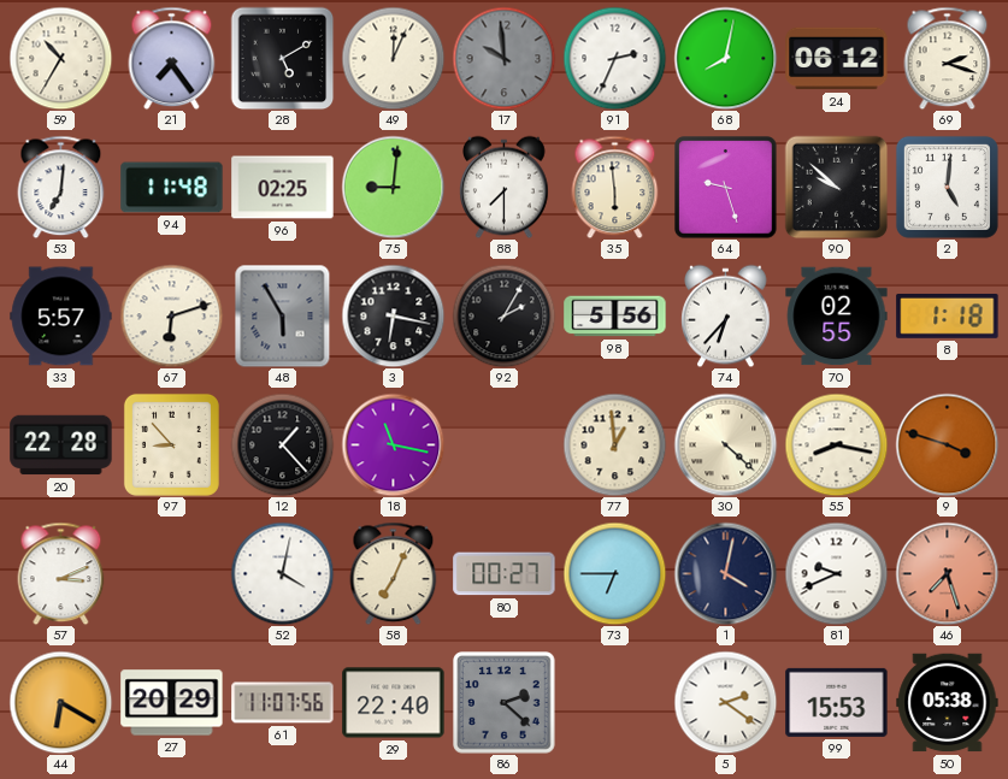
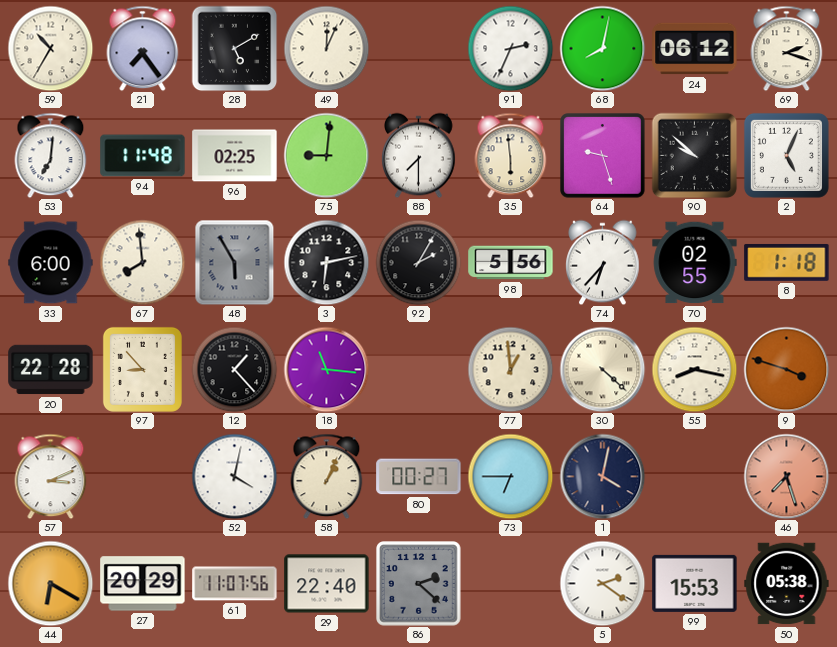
17: 9:59 -> none (503, 58)
2: 5:01 -> 5:04 (786, 155)
33: 5:57 -> 6:00 (51, 263)
67: 6:12 -> 7:59 (142, 262)
3: 6:17 -> 6:13 (326, 262)
18: 11:17 -> 11:16 (326, 369)
58: 7:04 -> 1:04 (327, 476)
81: 9:41 -> none (836, 573)
